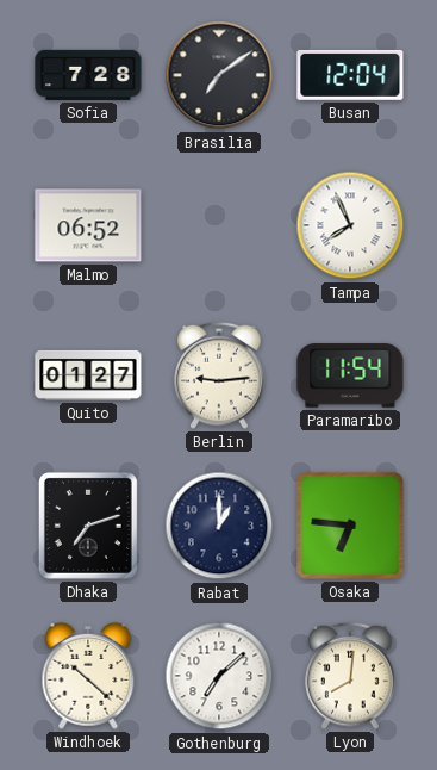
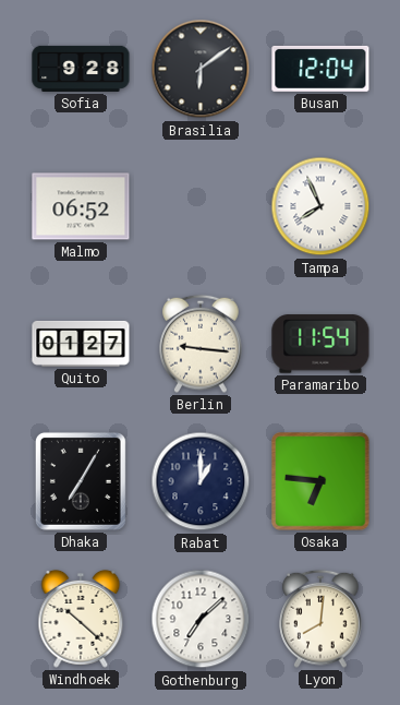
Sofia: 7:28 -> 9:28 (81, 69)
Brasilia: 7:09 -> 6:09 (201, 69)
Berlin: 9:14 -> 9:16 (201, 344)
Dhaka: 7:12 -> 7:05 (81, 481)
